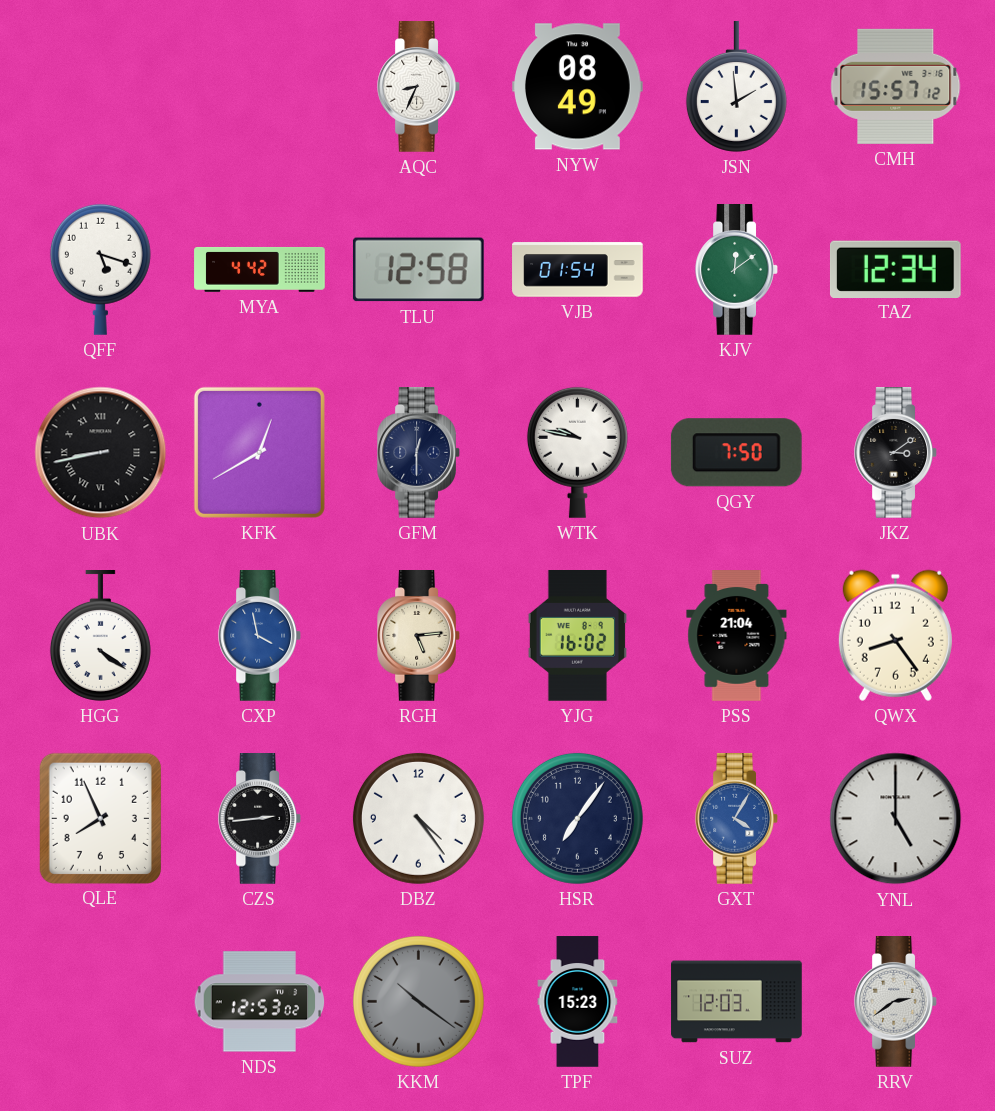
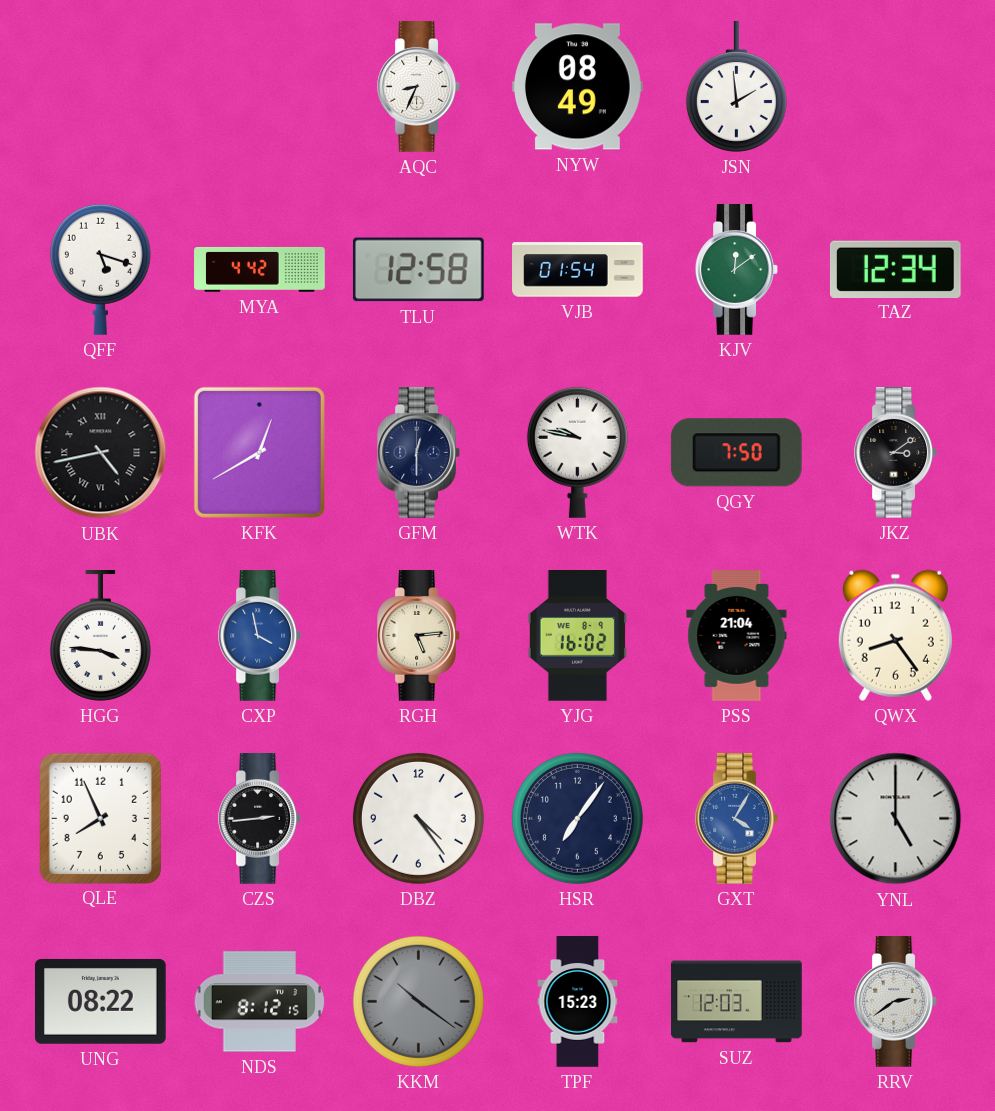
CMH: 15:57 -> none (896, 86)
UBK: 8:43 -> 4:43 (101, 453)
HGG: 4:21 -> 3:46 (100, 636)
UNG: none -> 08:22 (100, 1001)
NDS: 12:53 -> 8:12 (260, 1002)
